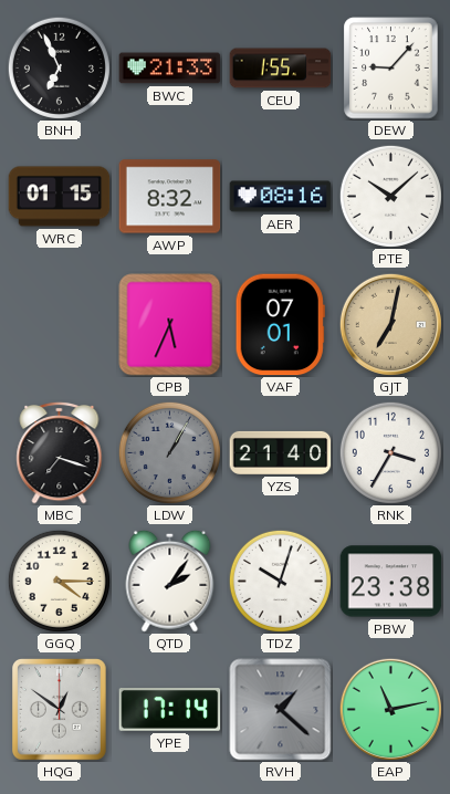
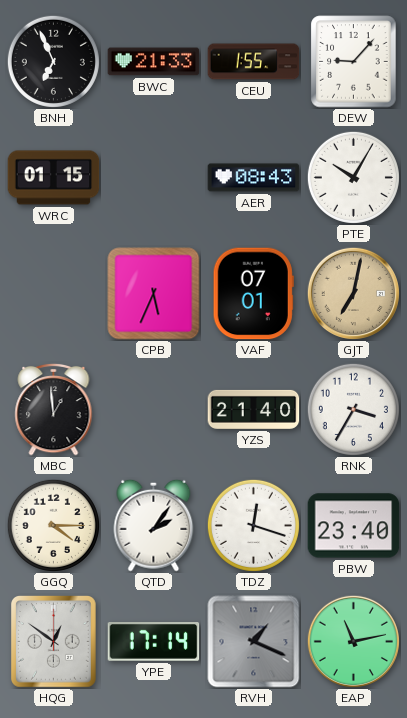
AWP: 8:32 -> none (170, 197)
AER: 08:16 -> 08:43 (254, 178)
PTE: 10:08 -> 10:05 (353, 177)
MBC: 7:18 -> 12:59 (54, 409)
LDW: 1:05 -> none (169, 452)
TDZ: 10:03 -> 12:18 (253, 525)
PBW: 23:38 -> 23:40 (354, 526)
RVH: 1:22 -> 1:19 (254, 642)
